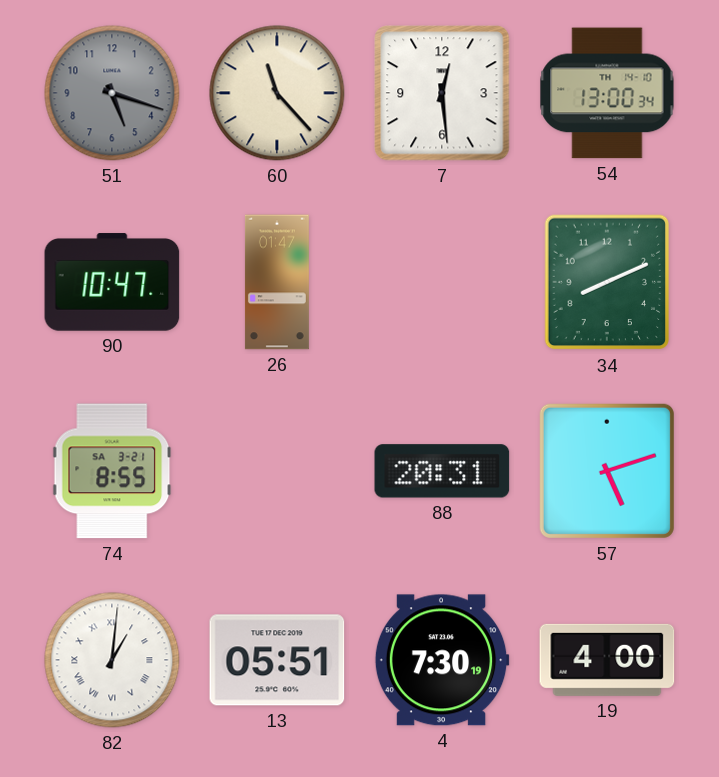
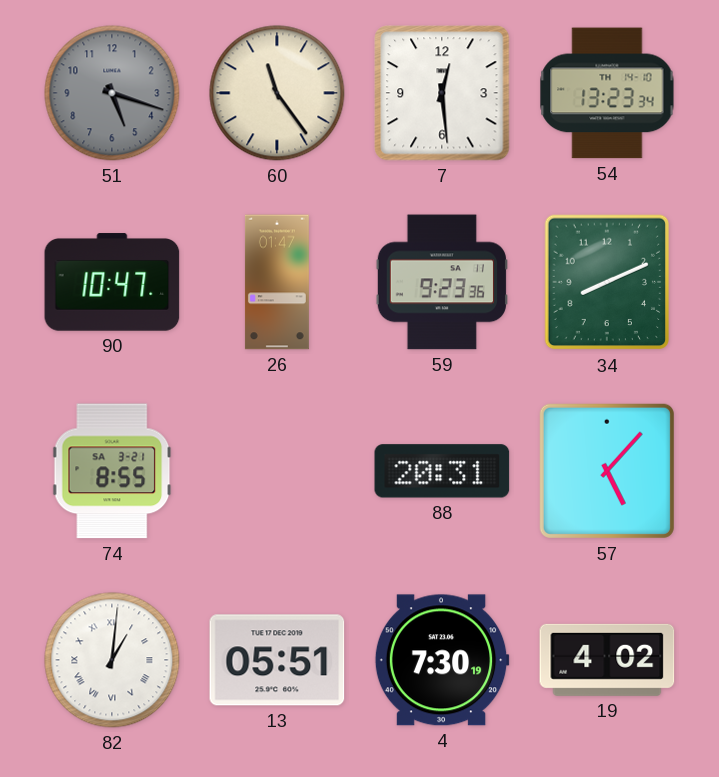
60: 11:23 -> 11:24 (277, 93)
54: 13:00 -> 13:23 (607, 93)
59: none -> 9:23 (441, 282)
57: 5:12 -> 5:07 (607, 471)
19: 4:00 -> 4:02 (607, 660)
